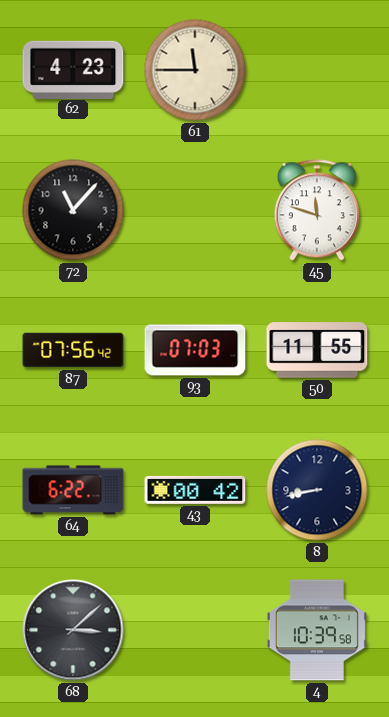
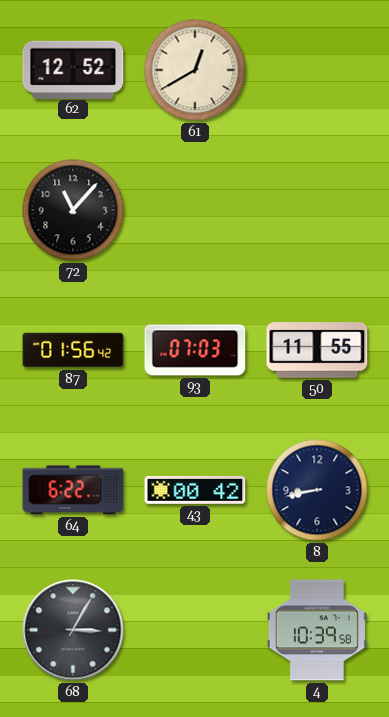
62: 4:23 -> 12:52 (73, 69)
61: 11:45 -> 12:40 (195, 70)
45: 11:48 -> none (317, 210)
87: 07:56 -> 01:56 (73, 350)
68: 3:08 -> 3:05 (73, 630)
